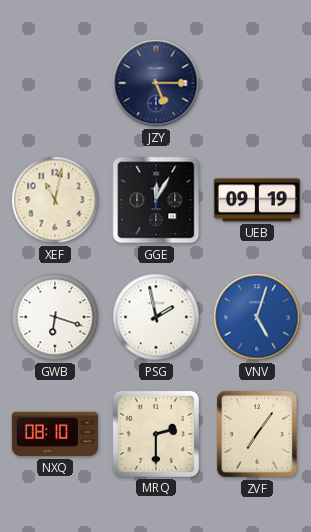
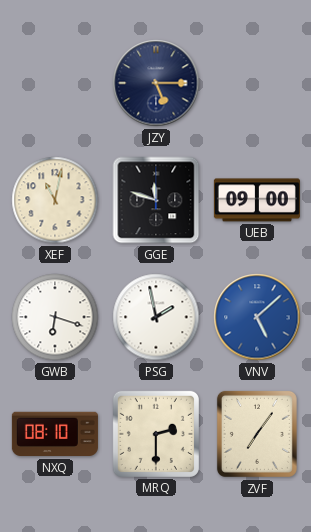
GGE: 12:05 -> 11:48 (156, 200)
UEB: 09:19 -> 09:00 (257, 200)
VNV: 5:03 -> 5:08 (257, 317)
